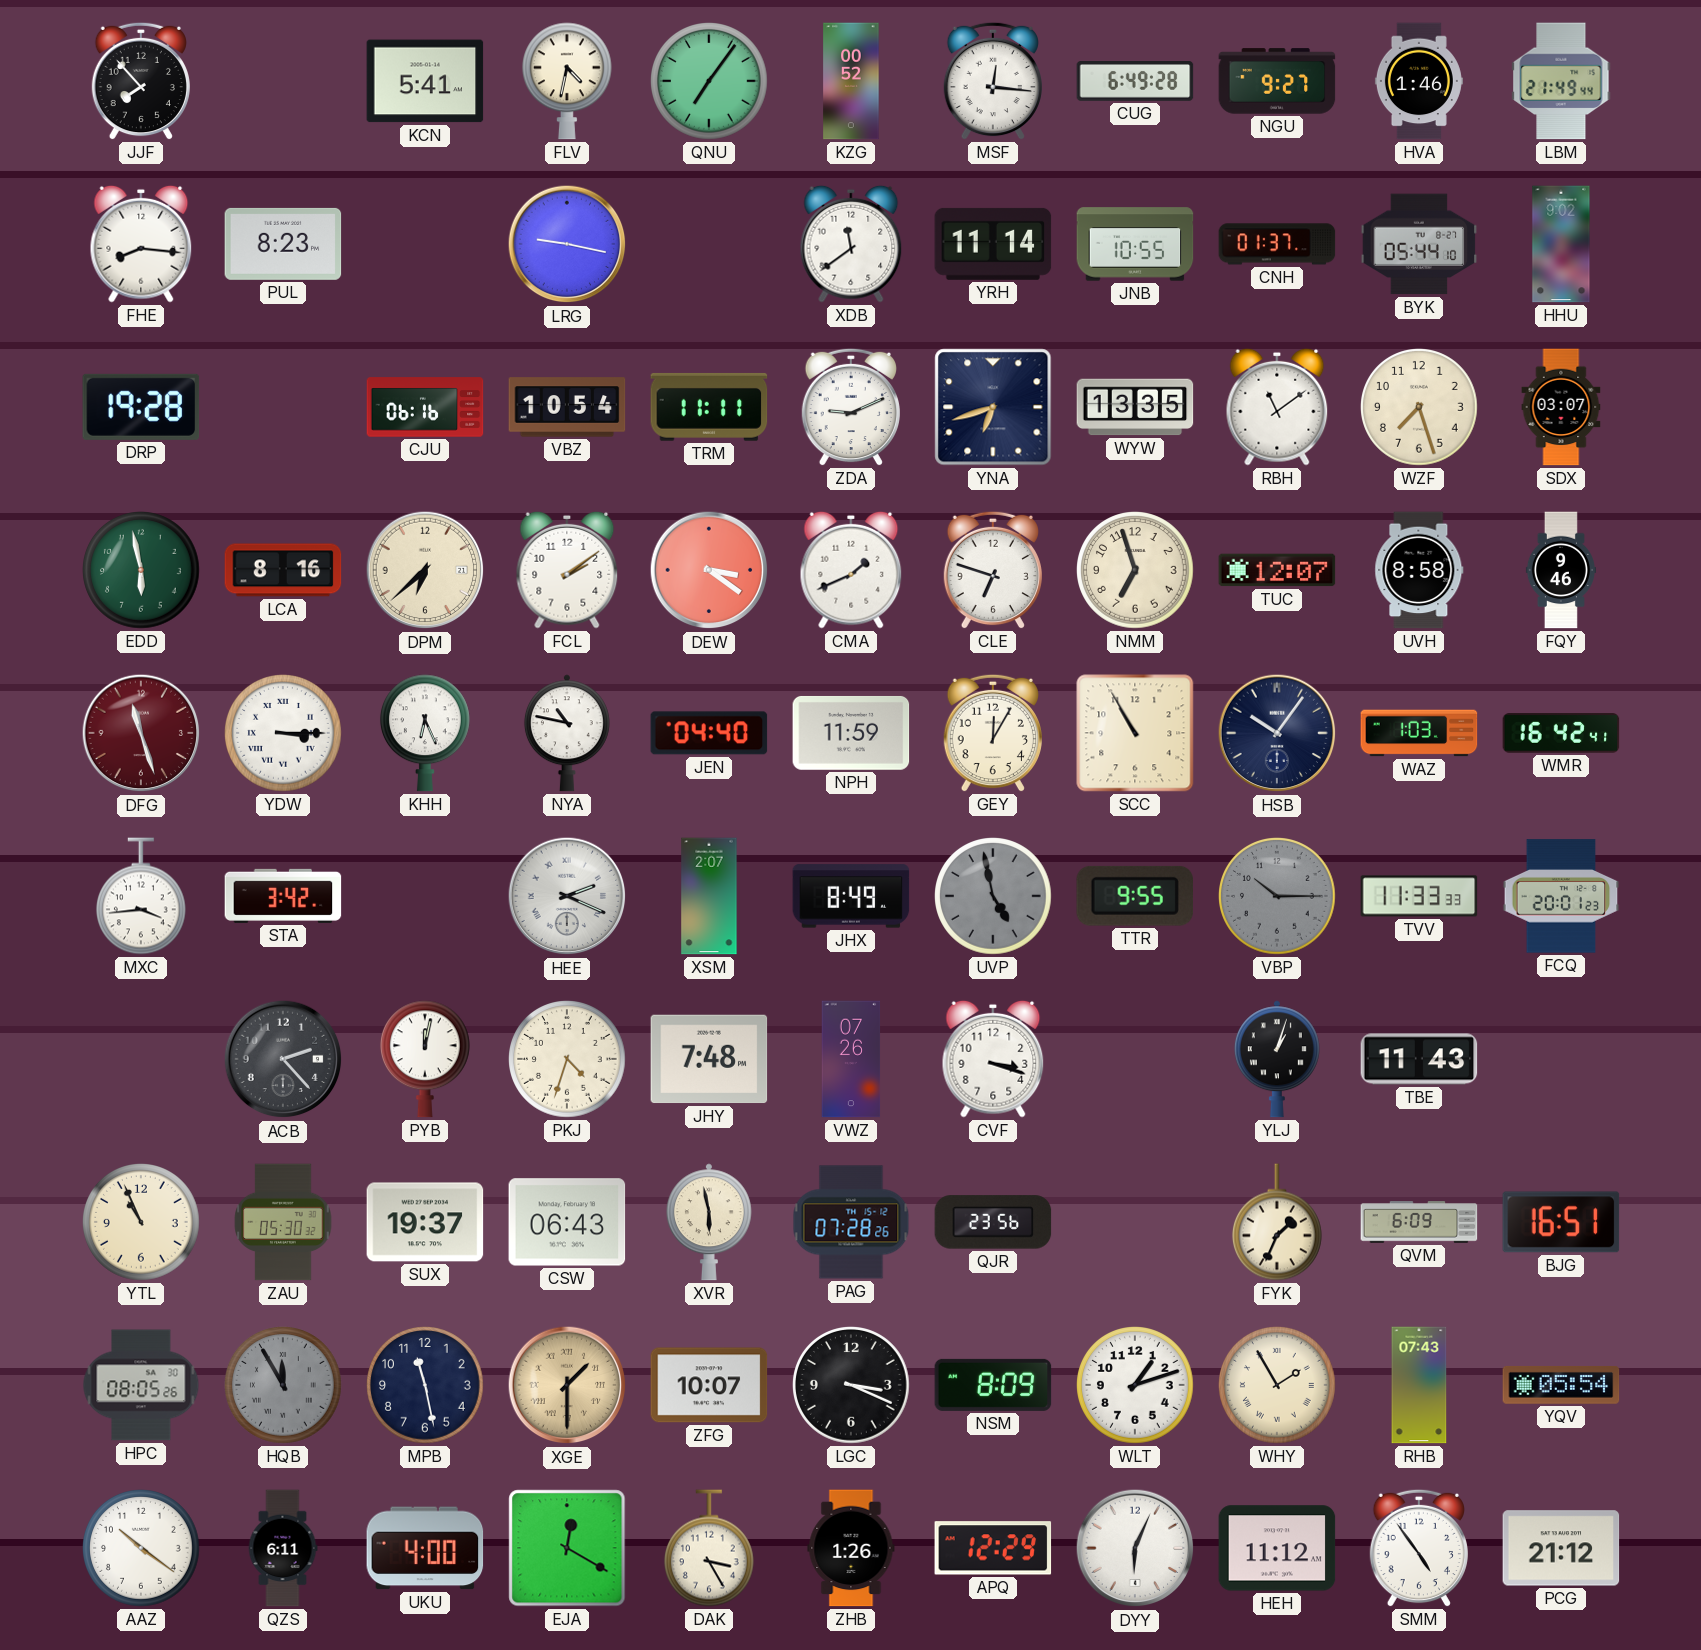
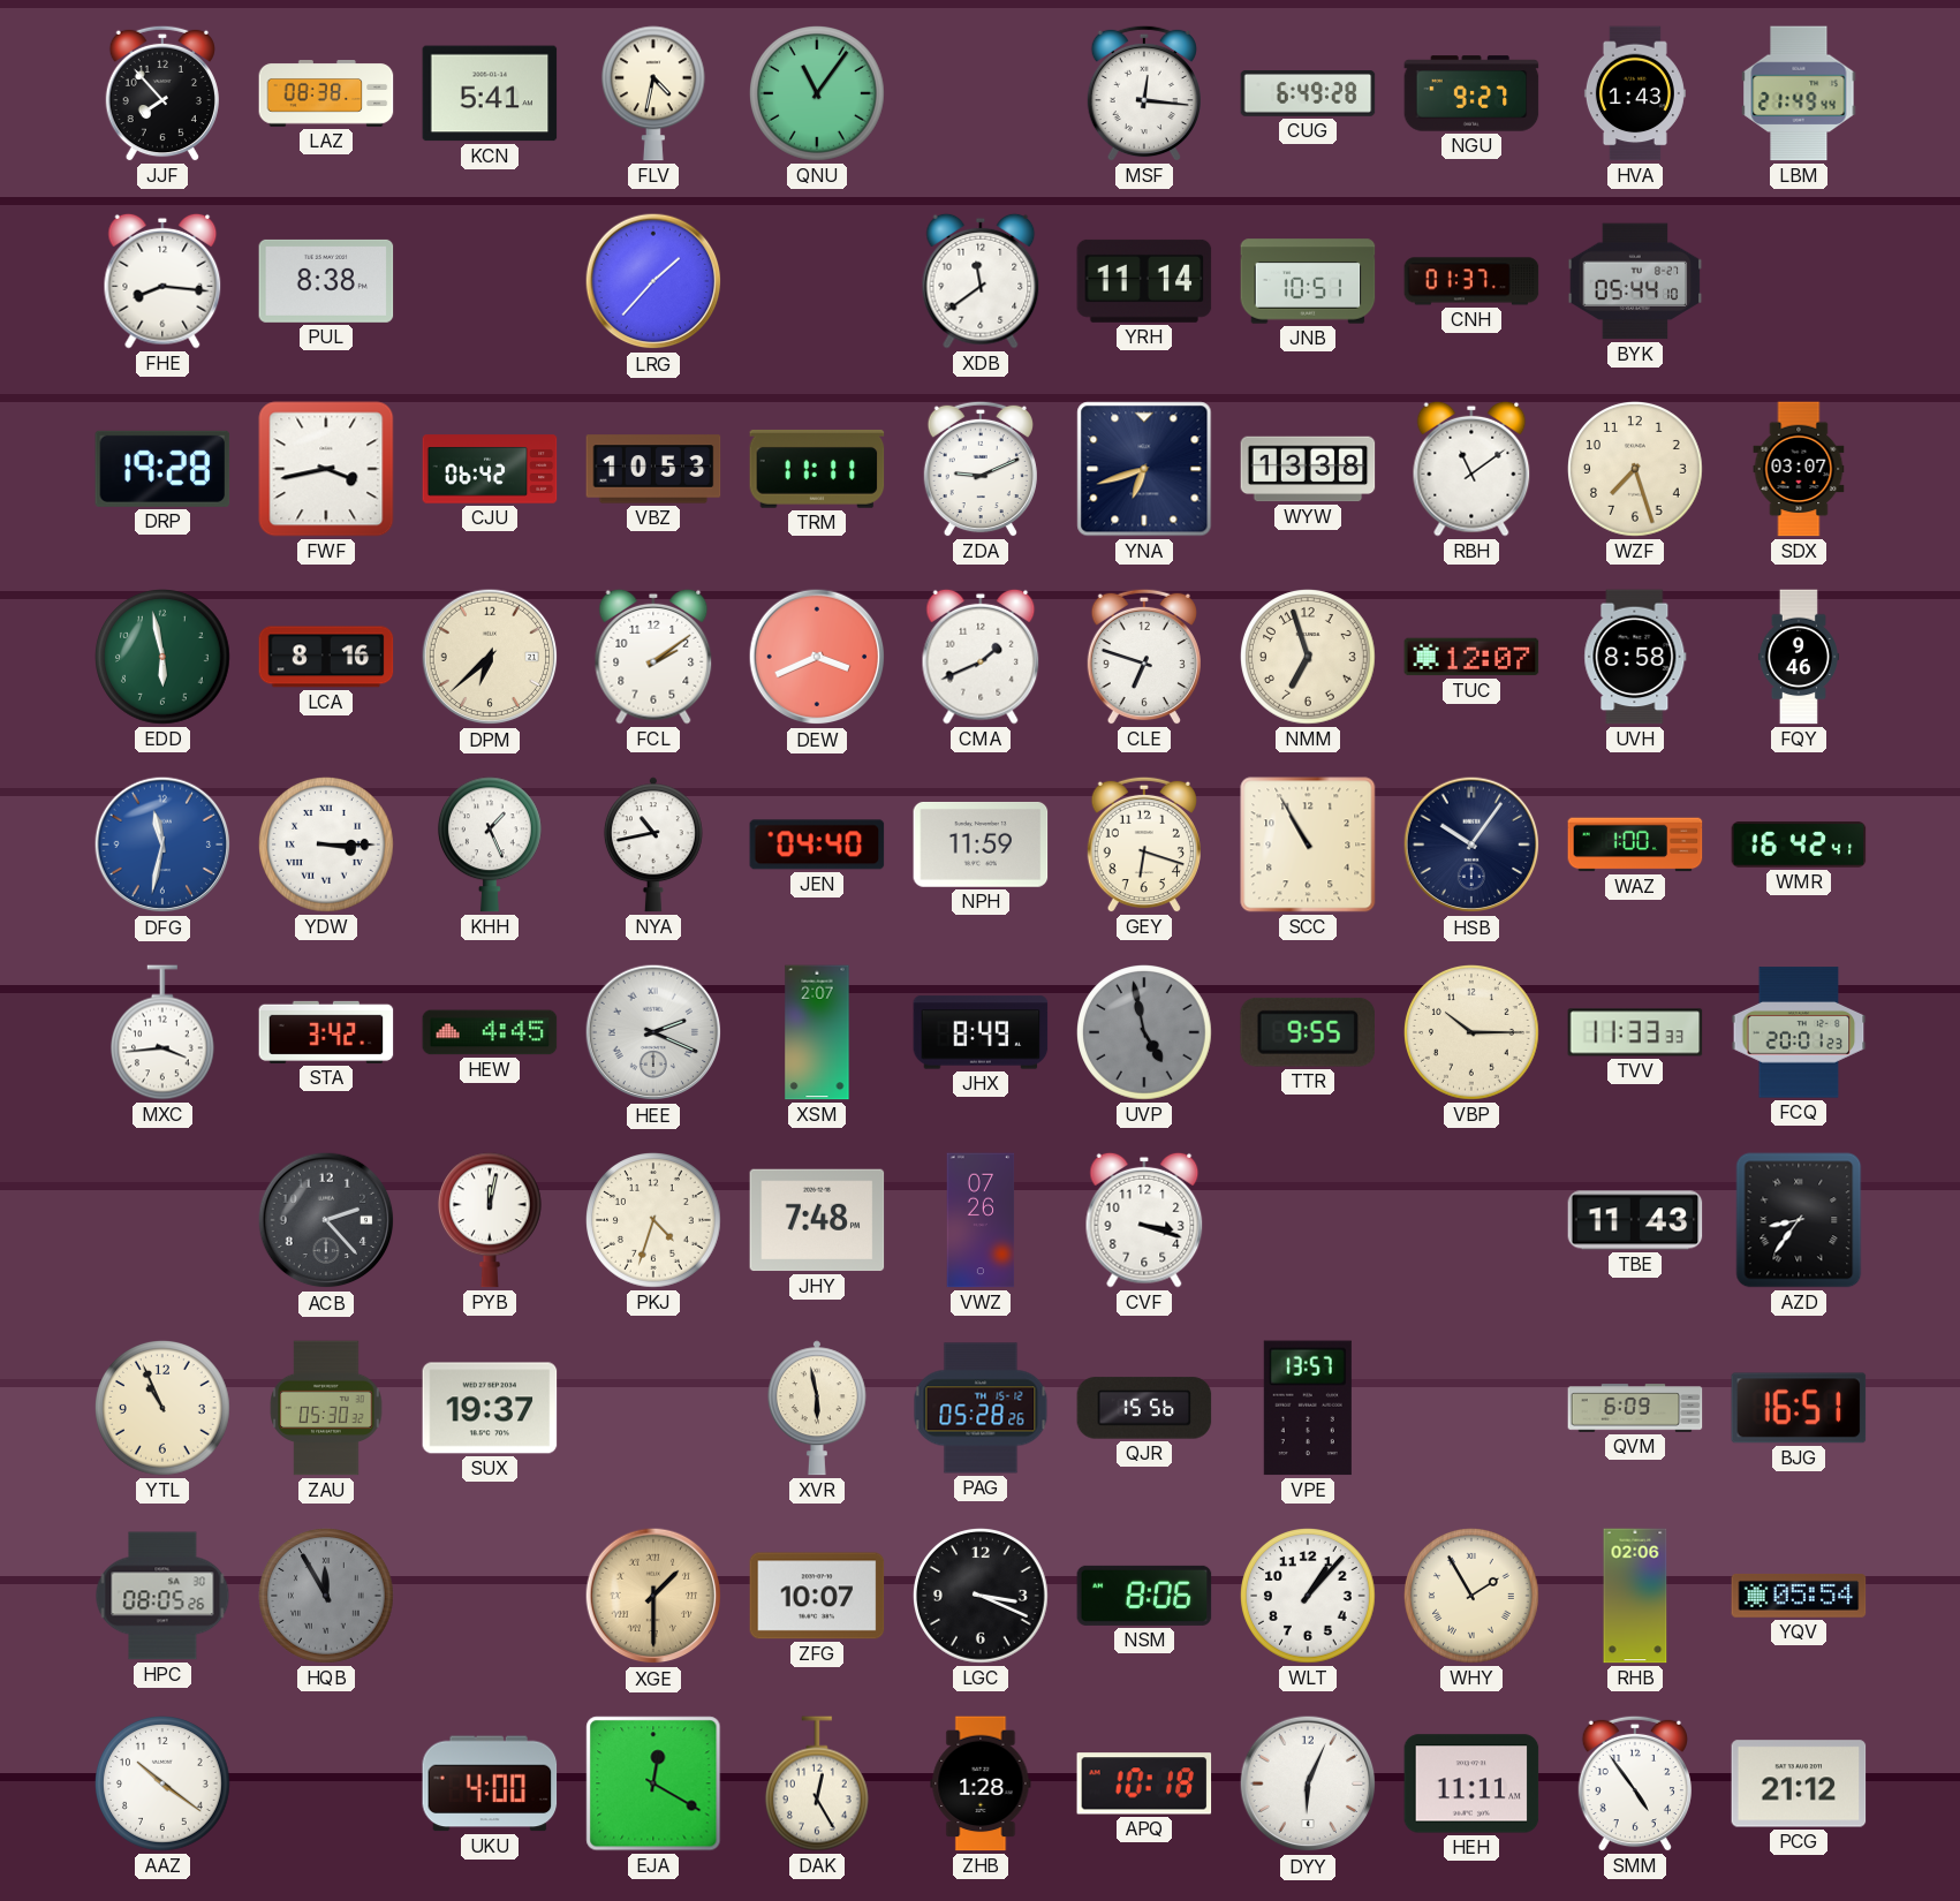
LAZ: none -> 08:38 (326, 93)
QNU: 7:06 -> 11:06 (818, 94)
KZG: 00:52 -> none (851, 81)
HVA: 1:46 -> 1:43 (1635, 93)
PUL: 8:23 -> 8:38 (326, 281)
LRG: 9:17 -> 1:37 (653, 281)
JNB: 10:55 -> 10:51 (1308, 281)
HHU: 9:02 -> none (1561, 244)
FWF: none -> 3:43 (326, 469)
CJU: 06:16 -> 06:42 (490, 469)
VBZ: 10:54 -> 10:53 (653, 469)
WYW: 13:35 -> 13:38 (1308, 469)
DEW: 3:21 -> 3:41 (817, 657)
DFG: 11:27 -> 11:32 (162, 845)
DFG dial: burgundy -> blue (162, 845)
KHH: 6:26 -> 1:26 (490, 845)
NYA: 10:47 -> 10:43 (653, 845)
GEY: 12:05 -> 6:18 (1144, 845)
WAZ: 1:03 -> 1:00 (1635, 845)
HEW: none -> 4:45 (490, 1032)
VBP dial: grey -> cream (1473, 1033)
YLJ: 1:03 -> none (1277, 1059)
AZD: none -> 8:36 (1799, 1220)
CSW: 06:43 -> none (567, 1222)
PAG: 07:28 -> 05:28 (981, 1408)
QJR: 23:56 -> 15:56 (1144, 1408)
VPE: none -> 13:57 (1308, 1408)
FYK: 1:34 -> none (1277, 1222)
MPB: 11:28 -> none (426, 1386)
NSM: 8:09 -> 8:06 (1144, 1596)
WLT: 1:12 -> 1:07 (1309, 1597)
RHB: 07:43 -> 02:06 (1635, 1596)
QZS: 6:11 -> none (283, 1548)
DAK: 3:25 -> 12:25 (817, 1783)
ZHB: 1:26 -> 1:28 (981, 1783)
APQ: 12:29 -> 10:18 (1144, 1783)
HEH: 11:12 -> 11:11 (1471, 1783)
